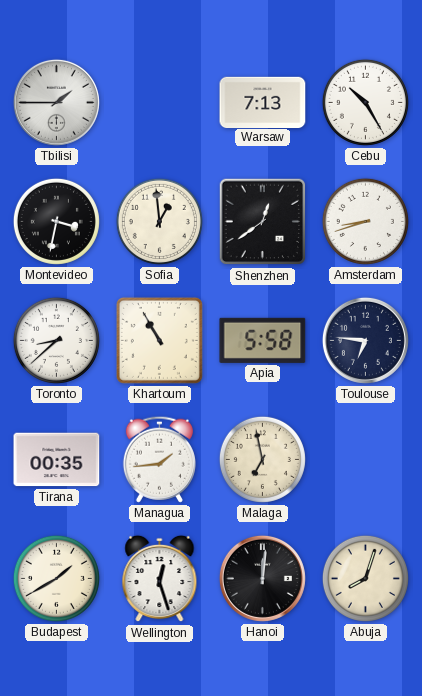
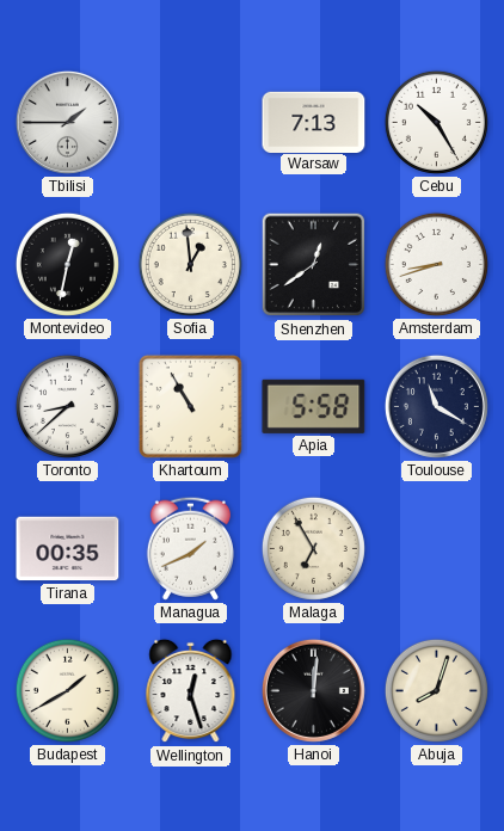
Montevideo: 3:32 -> 12:32 (67, 264)
Toulouse: 6:46 -> 11:20 (436, 406)
Managua: 1:44 -> 1:41 (190, 548)
Malaga: 6:58 -> 6:55 (313, 548)
